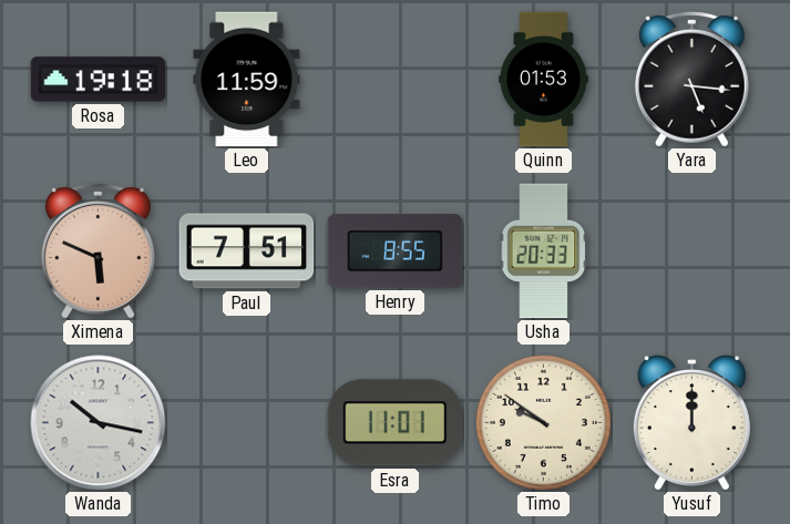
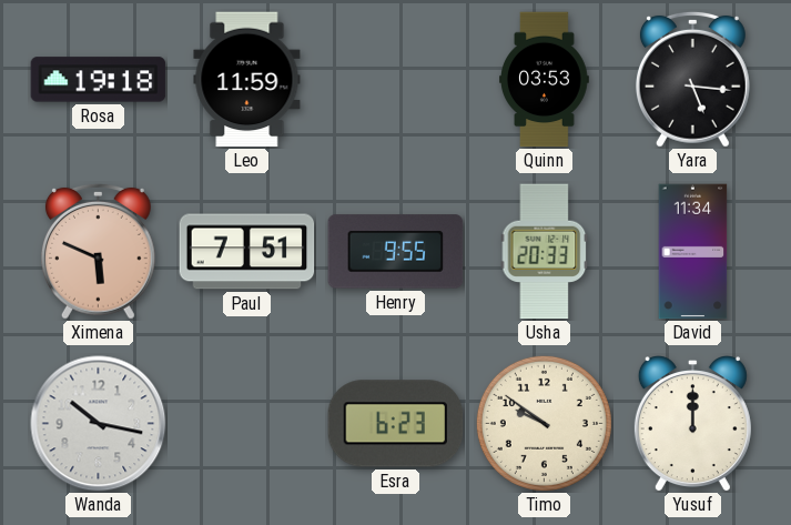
Quinn: 01:53 -> 03:53 (545, 80)
Henry: 8:55 -> 9:55 (396, 252)
David: none -> 11:34 (693, 252)
Esra: 11:01 -> 6:23 (396, 424)
